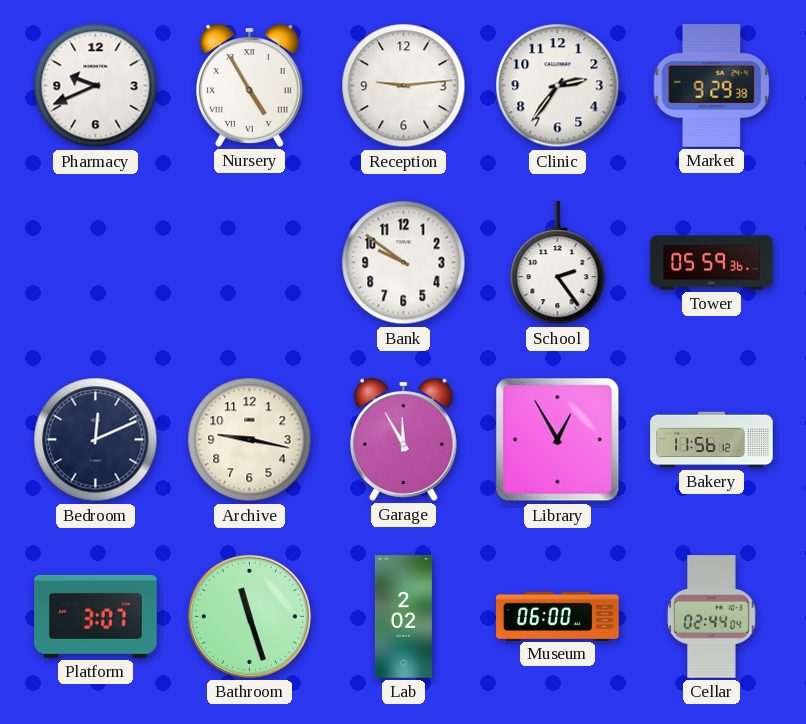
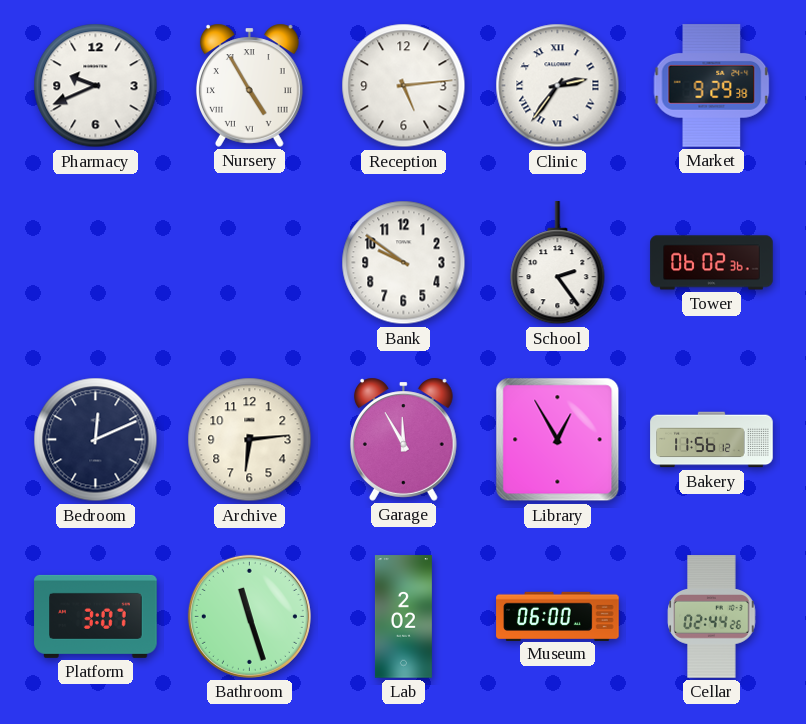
Reception: 9:14 -> 5:14 (404, 86)
Clinic numerals: Arabic -> Roman (558, 86)
Tower: 05:59 -> 06:02 (712, 263)
Archive: 9:17 -> 6:14 (250, 440)
Cellar: 02:44:04 -> 02:44:26 (712, 617)
